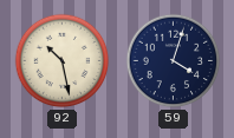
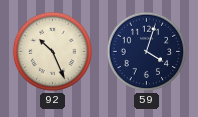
92: 10:28 -> 10:26 (53, 52)
